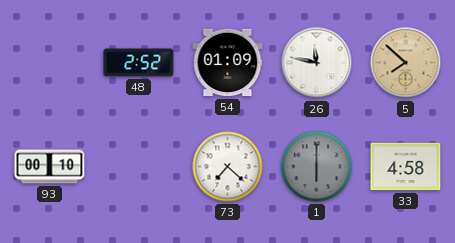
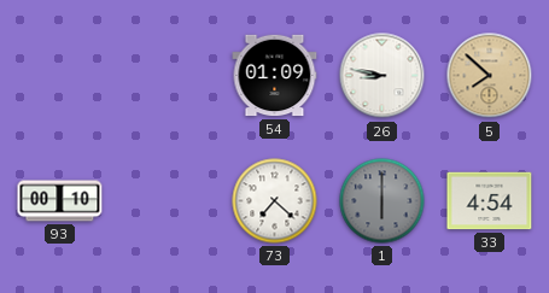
48: 2:52 -> none (139, 63)
26: 11:47 -> 8:47 (382, 76)
33: 4:58 -> 4:54 (490, 201)
